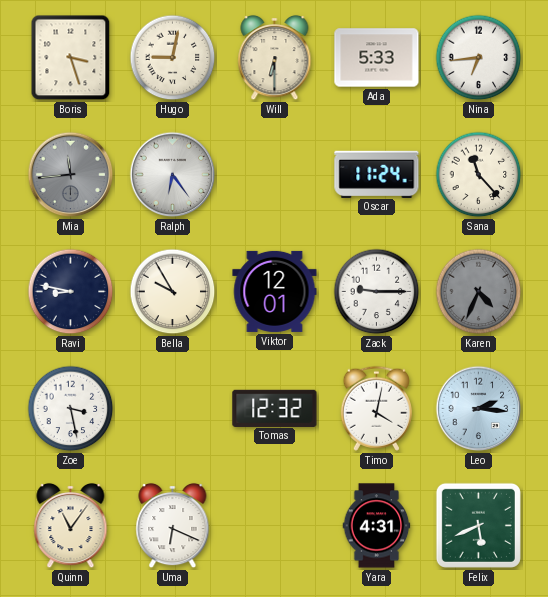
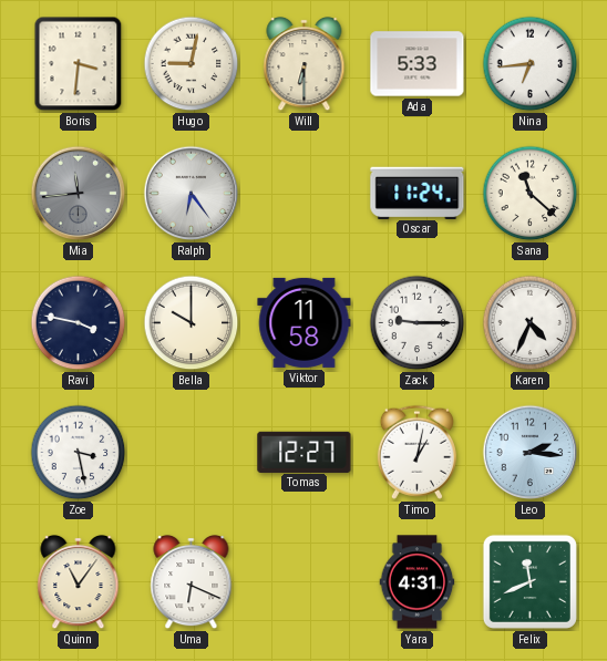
Boris: 3:27 -> 3:31 (79, 64)
Sana: 11:23 -> 11:22 (531, 194)
Ravi: 8:47 -> 3:47 (79, 323)
Bella: 9:55 -> 10:00 (192, 323)
Viktor: 12:01 -> 11:58 (305, 322)
Karen dial: grey -> white (531, 323)
Tomas: 12:32 -> 12:27 (305, 452)
Timo: 4:02 -> 1:02 (416, 452)
Felix: 5:41 -> 11:41 (529, 581)
